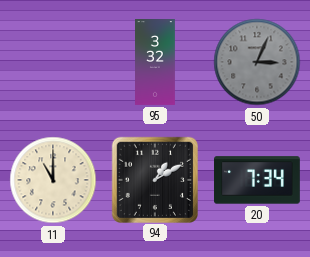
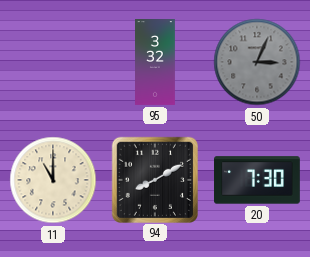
94: 1:10 -> 8:10 (154, 179)
20: 7:34 -> 7:30 (258, 180)
